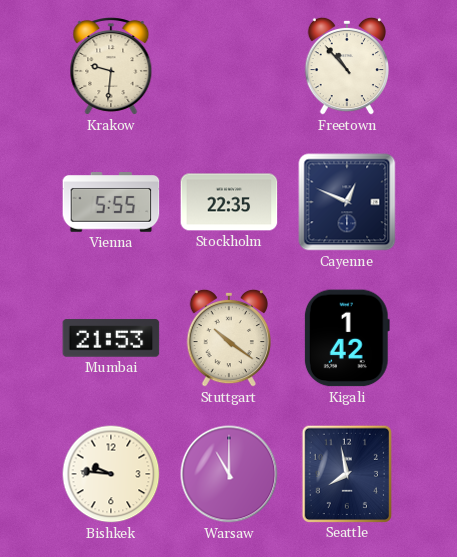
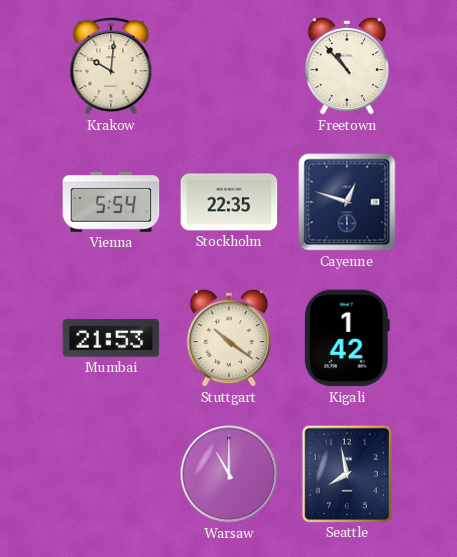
Krakow: 9:31 -> 10:01 (111, 67)
Vienna: 5:55 -> 5:54 (111, 202)
Cayenne: 12:49 -> 12:48 (347, 202)
Bishkek: 9:46 -> none (111, 474)
